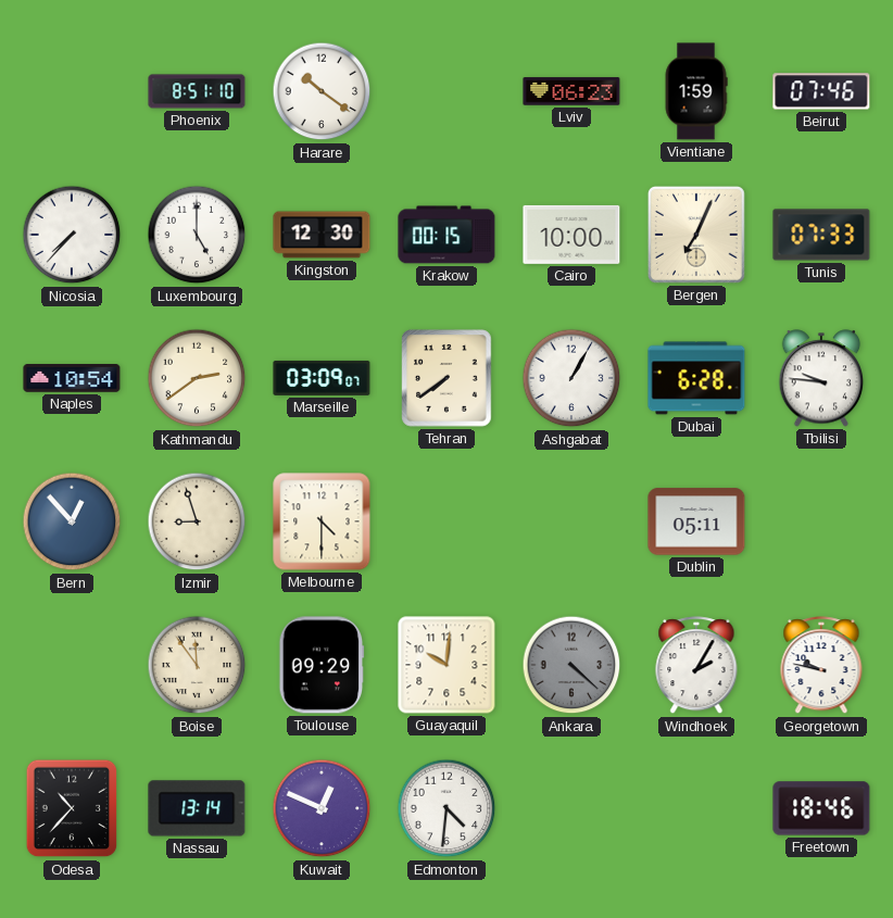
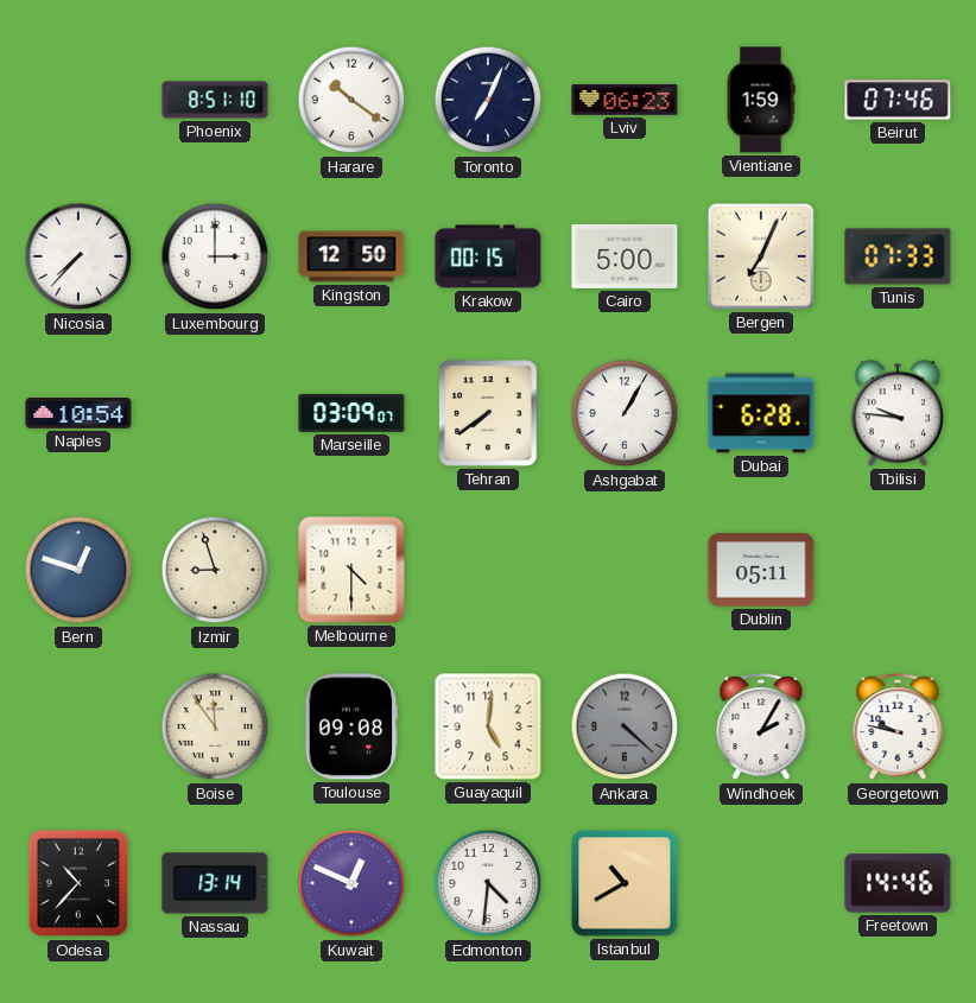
Toronto: none -> 7:04 (488, 100)
Luxembourg: 5:00 -> 3:00 (215, 256)
Kingston: 12:30 -> 12:50 (351, 256)
Cairo: 10:00 -> 5:00 (625, 256)
Kathmandu: 2:39 -> none (197, 378)
Bern: 12:53 -> 12:48 (78, 570)
Toulouse: 09:29 -> 09:08 (351, 726)
Guayaquil: 10:01 -> 5:01 (488, 726)
Istanbul: none -> 10:40 (625, 883)
Freetown: 18:46 -> 14:46 (898, 883)
